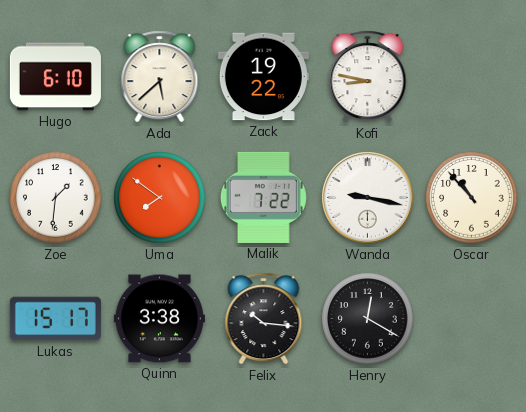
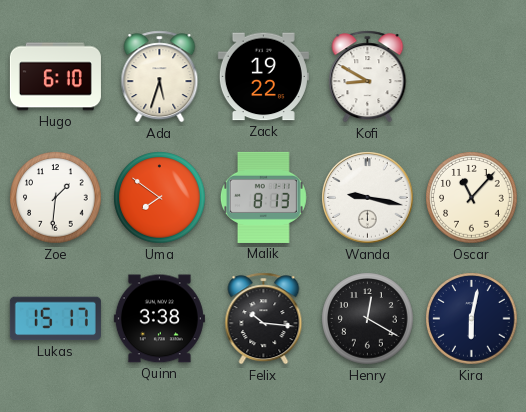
Ada: 5:38 -> 5:33 (160, 77)
Kofi: 8:47 -> 8:50 (368, 77)
Malik: 7:22 -> 8:13 (263, 197)
Oscar: 10:53 -> 11:07 (472, 198)
Kira: none -> 6:02 (472, 319)
